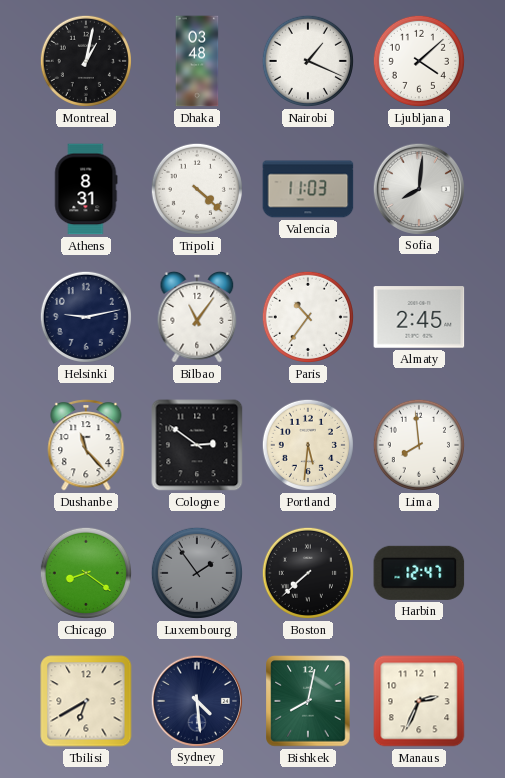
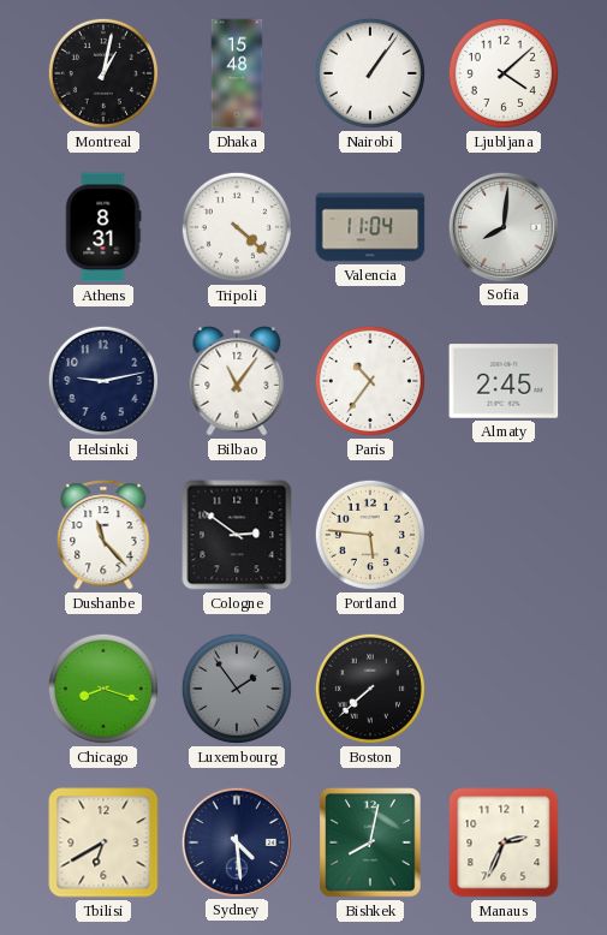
Dhaka: 03:48 -> 15:48 (237, 73)
Nairobi: 1:19 -> 1:06 (370, 73)
Valencia: 11:03 -> 11:04 (370, 227)
Portland: 5:31 -> 5:46 (370, 535)
Lima: 7:59 -> none (419, 445)
Chicago: 8:21 -> 8:18 (103, 689)
Harbin: 12:47 -> none (419, 573)
